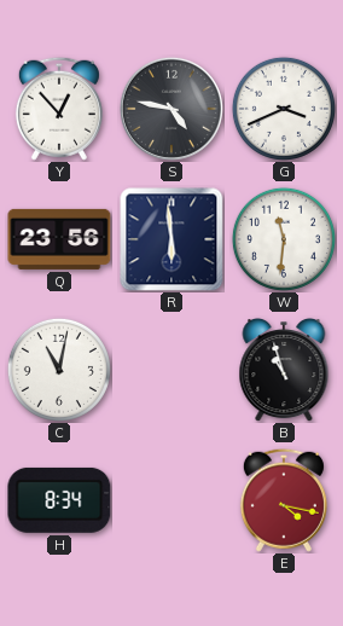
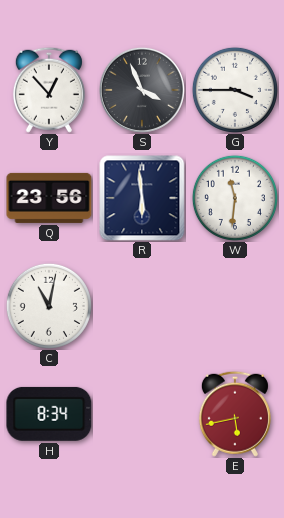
S: 4:47 -> 3:56 (142, 90)
G: 3:41 -> 3:45 (235, 90)
B: 10:57 -> none (284, 371)
E: 4:17 -> 5:43 (235, 414)
